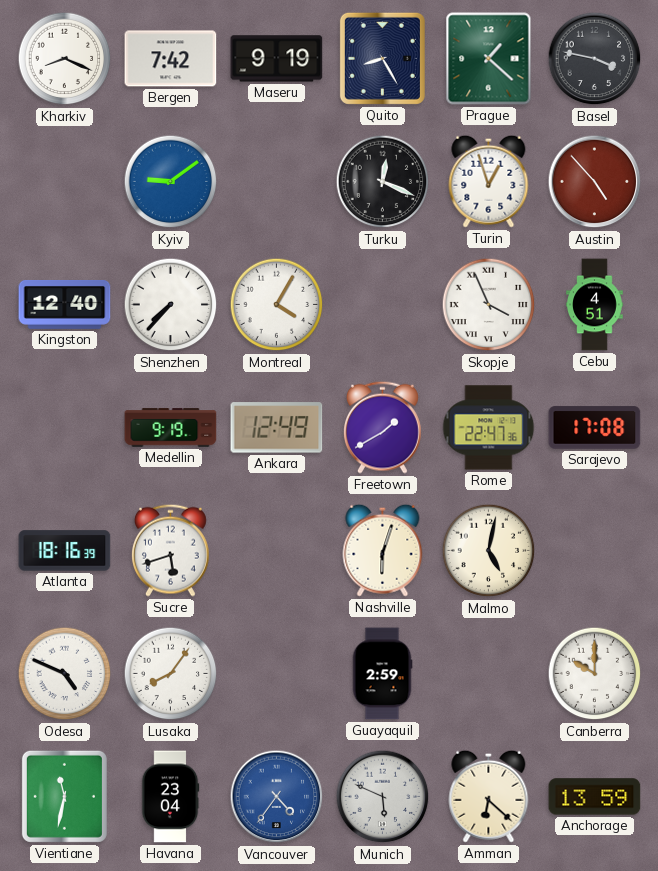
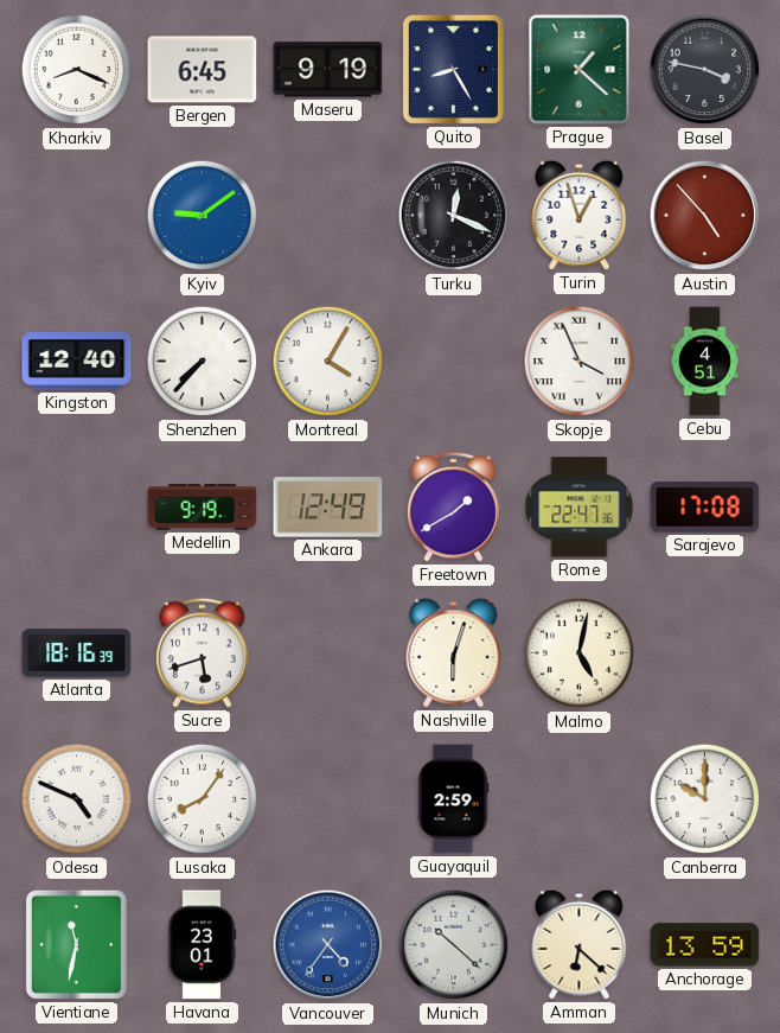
Bergen: 7:42 -> 6:45 (203, 70)
Havana: 23:04 -> 23:01 (202, 945)
Munich: 5:49 -> 10:22 (454, 945)
